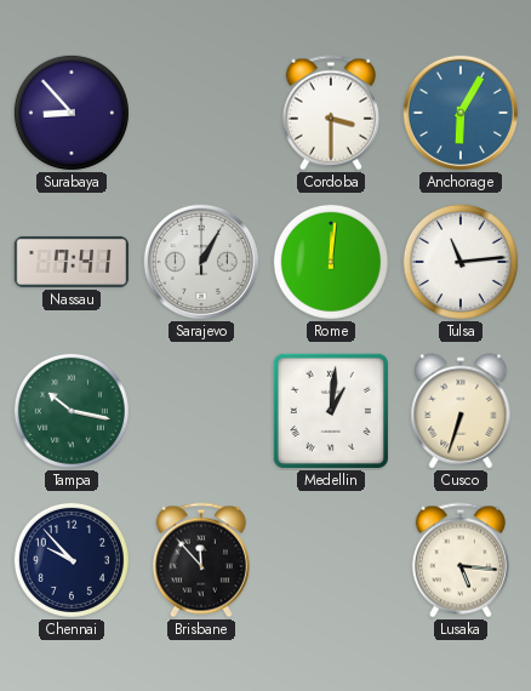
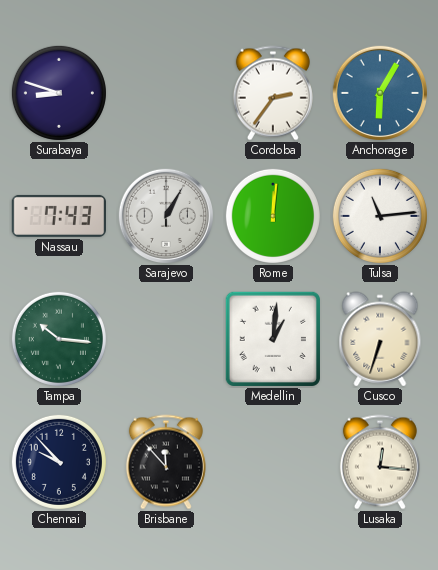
Surabaya: 8:53 -> 8:48 (59, 93)
Cordoba: 3:30 -> 2:36 (273, 93)
Nassau: 7:41 -> 7:43 (58, 216)
Tampa: 10:17 -> 10:16 (59, 339)
Lusaka: 5:16 -> 12:16 (380, 462)
